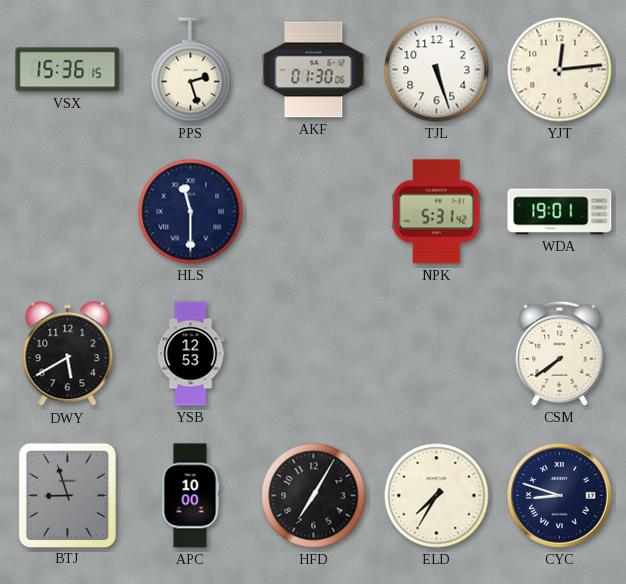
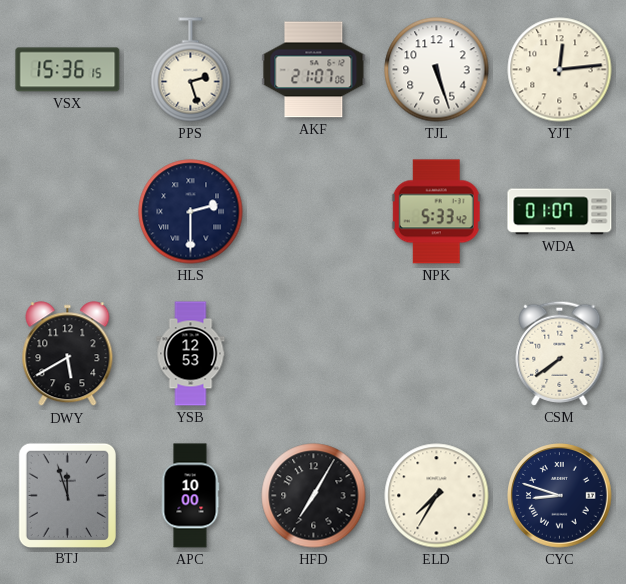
AKF: 01:30 -> 21:07 (314, 70)
HLS: 11:30 -> 2:30 (191, 212)
NPK: 5:31 -> 5:33 (436, 212)
WDA: 19:01 -> 01:07 (560, 212)
BTJ: 8:57 -> 11:57 (67, 495)
